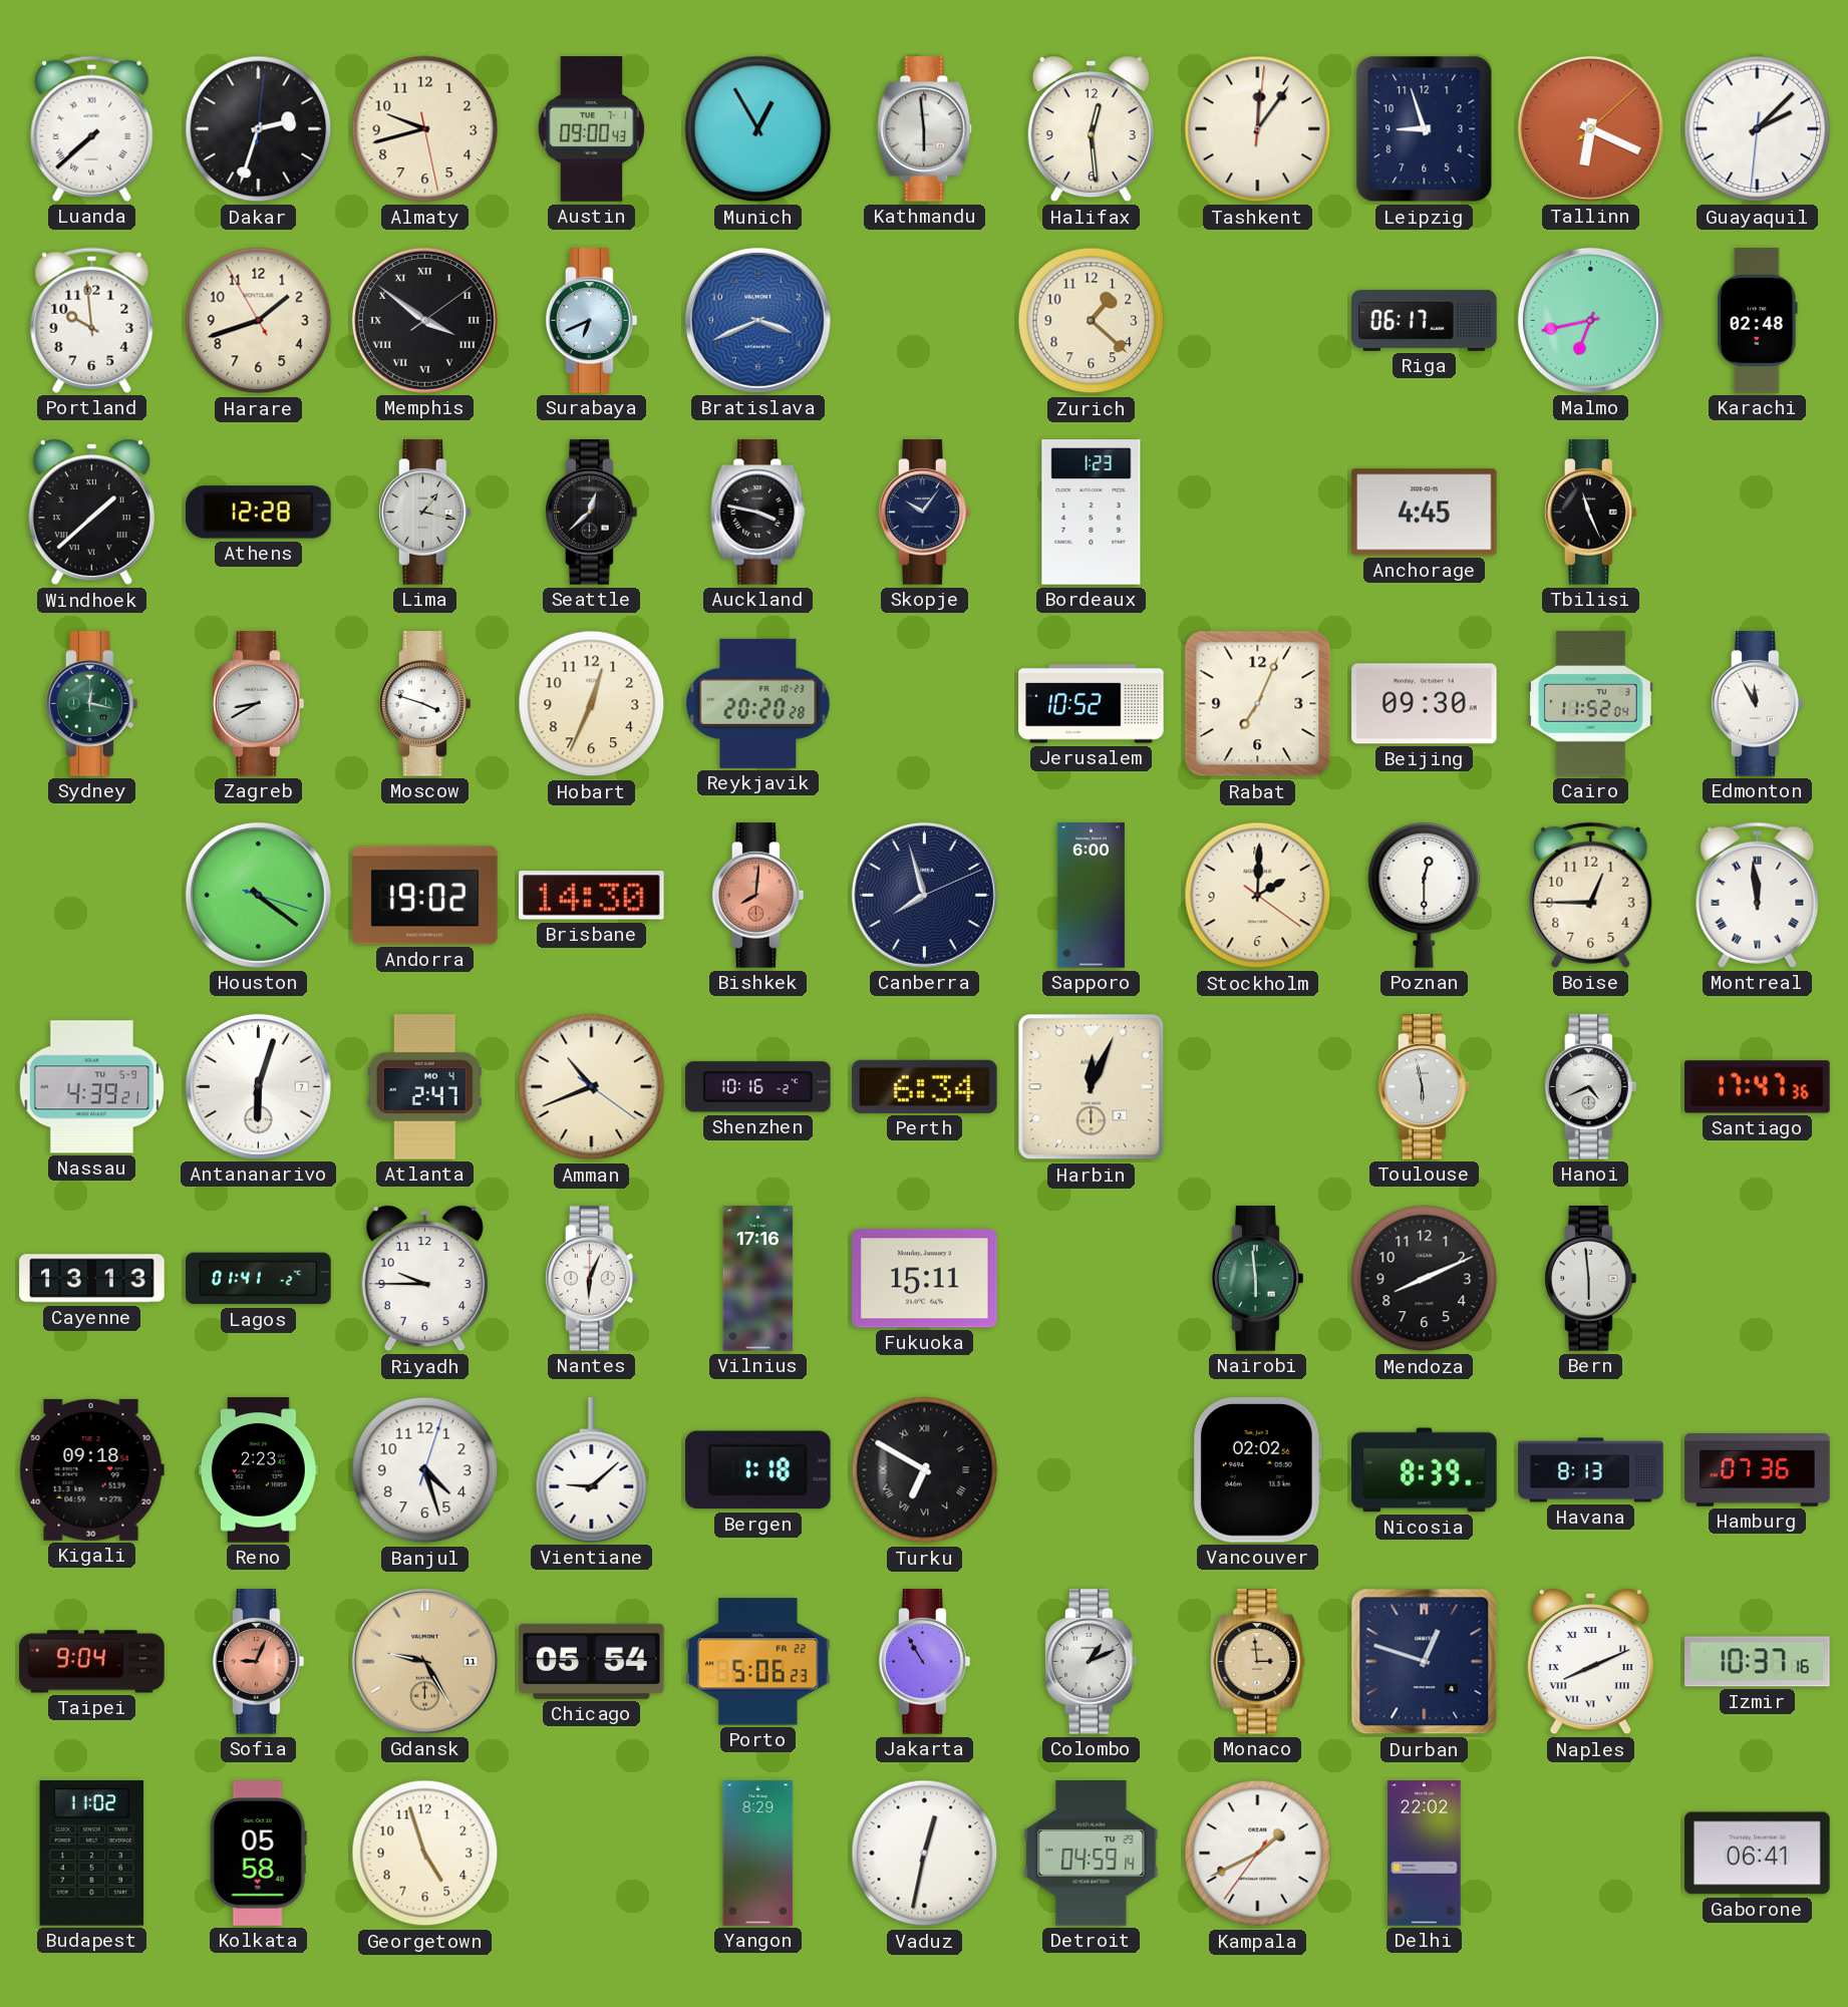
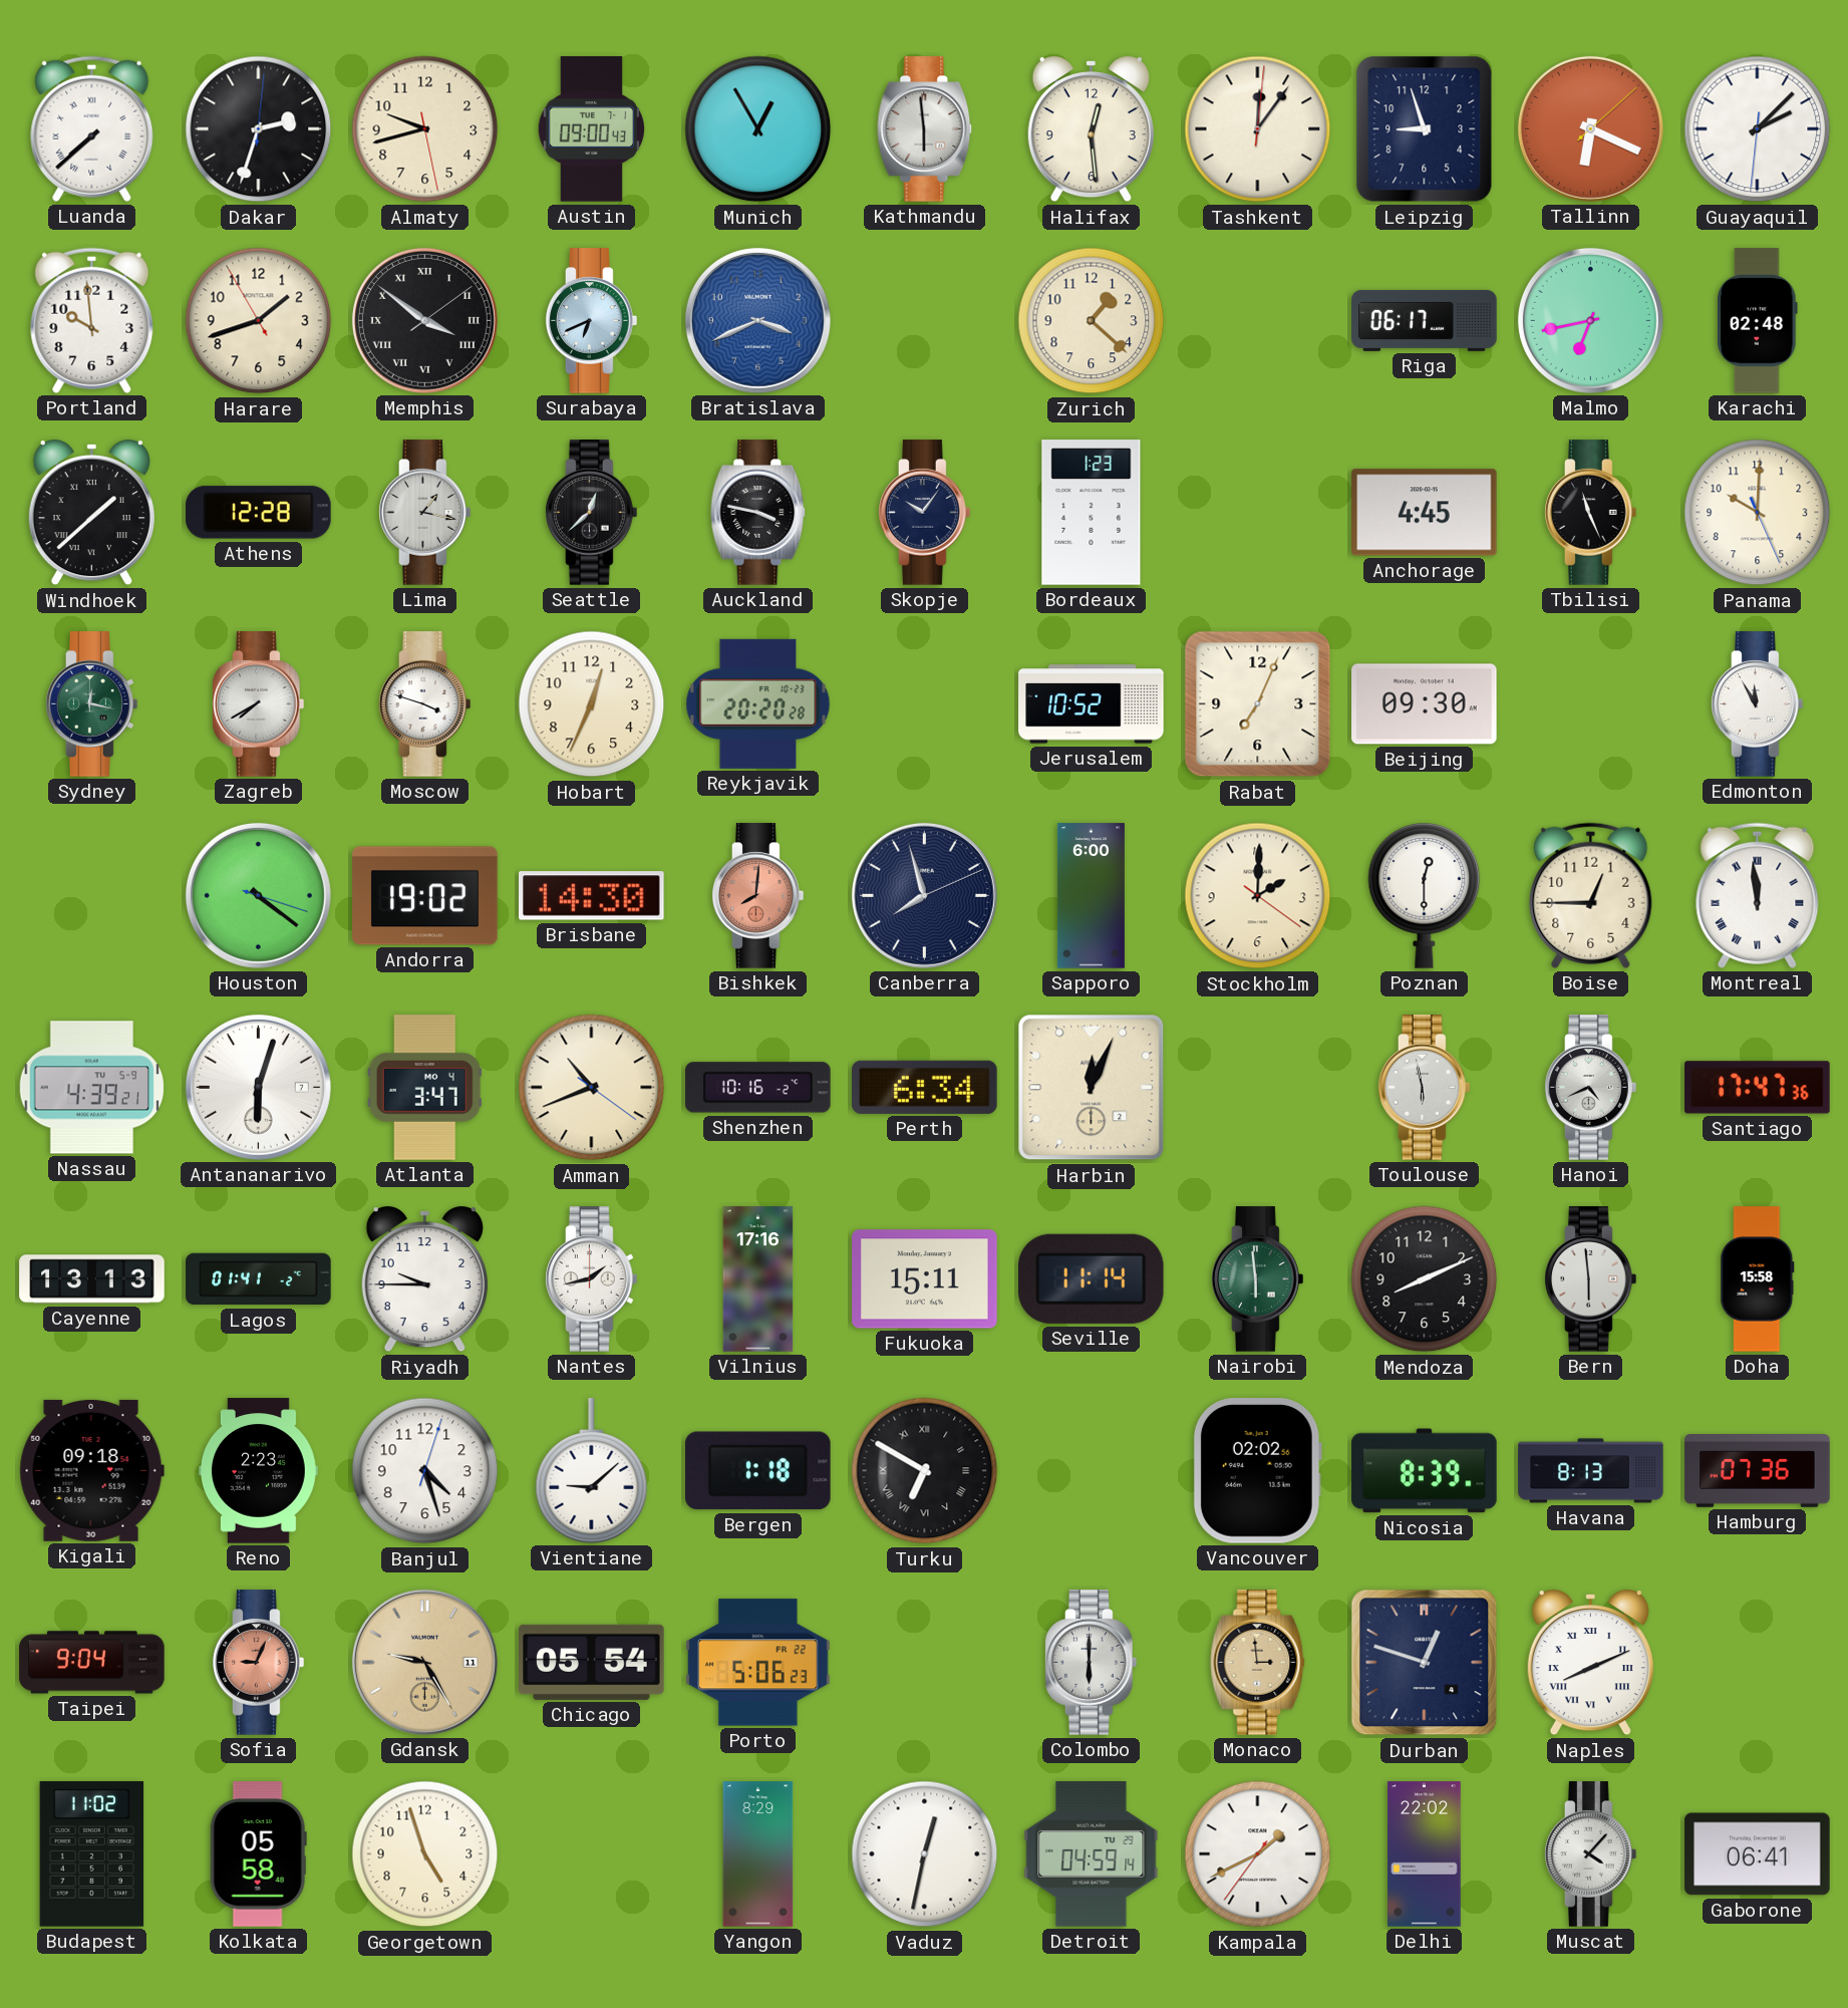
Panama: none -> 10:00 (1758, 513)
Zagreb: 8:40 -> 7:40 (259, 704)
Cairo: 11:52 -> none (1590, 704)
Atlanta: 2:47 -> 3:47 (424, 1088)
Nantes: 6:04 -> 1:43 (592, 1279)
Seville: none -> 11:14 (1091, 1278)
Doha: none -> 15:58 (1758, 1279)
Jakarta: 10:55 -> none (925, 1662)
Colombo: 1:11 -> 6:00 (1092, 1663)
Izmir: 10:37 -> none (1758, 1662)
Muscat: none -> 4:07 (1591, 1854)
